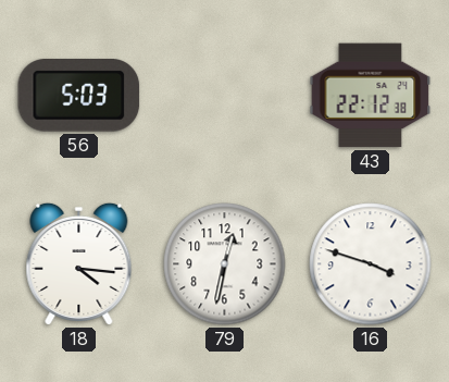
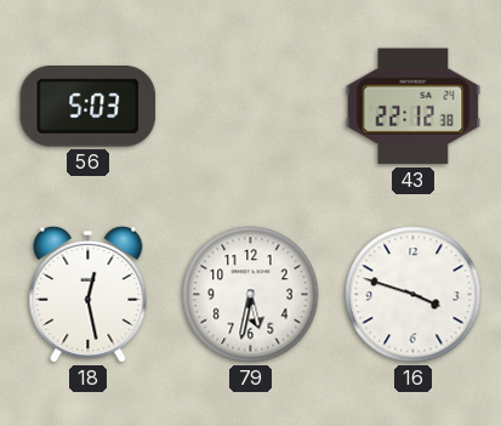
18: 4:16 -> 12:28 (89, 294)
79: 12:32 -> 5:32 (251, 295)
